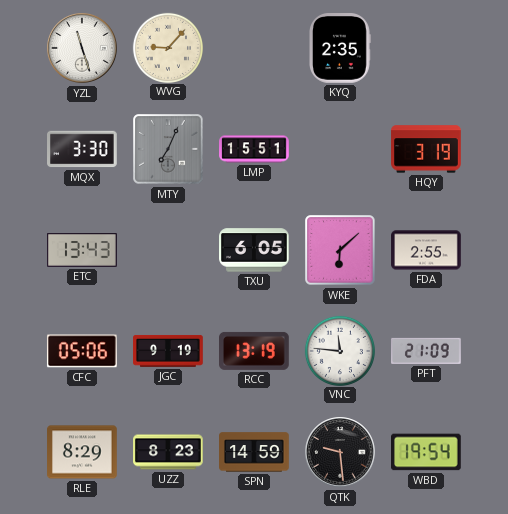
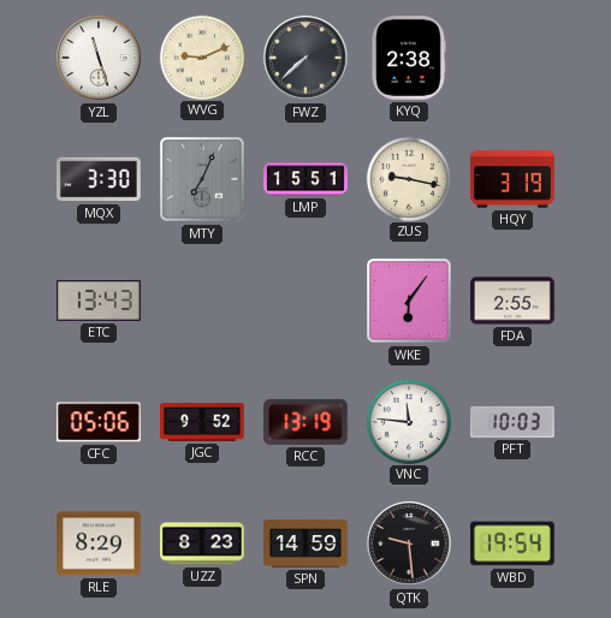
WVG: 9:07 -> 9:11 (201, 57)
FWZ: none -> 7:38 (305, 58)
KYQ: 2:35 -> 2:38 (409, 59)
ZUS: none -> 9:17 (408, 178)
TXU: 6:05 -> none (254, 250)
WKE: 6:08 -> 6:06 (409, 301)
JGC: 9:19 -> 9:52 (202, 422)
PFT: 21:09 -> 10:03 (514, 422)
